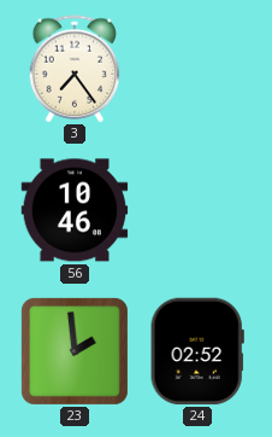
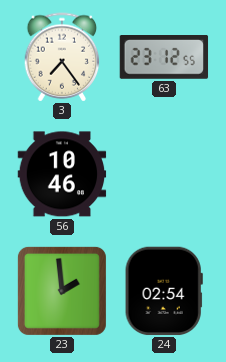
63: none -> 23:12 (164, 58)
24: 02:52 -> 02:54 (164, 291)
